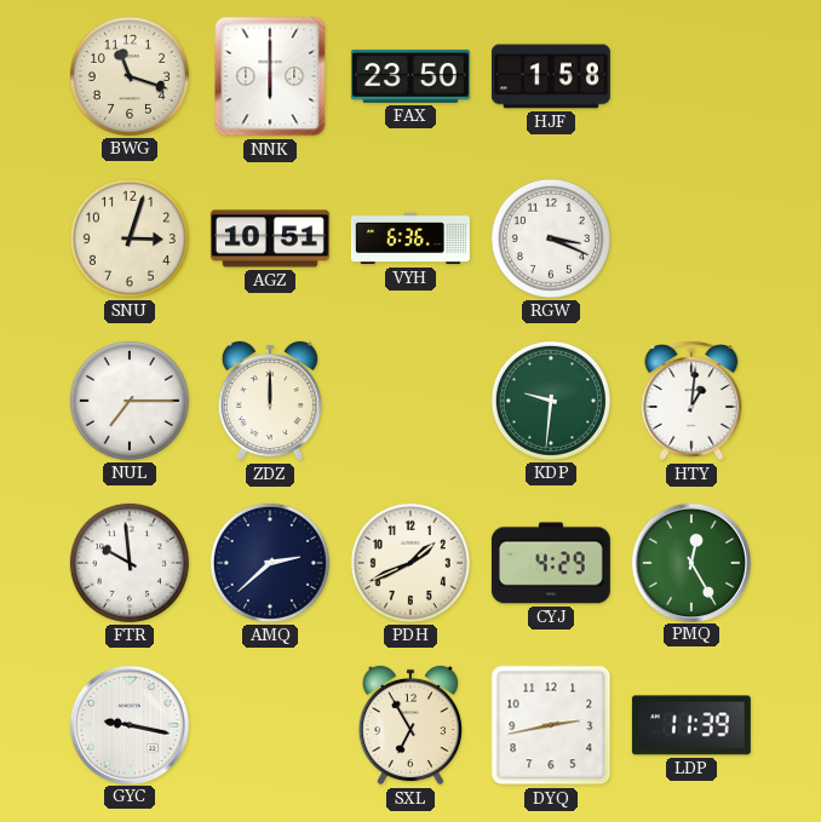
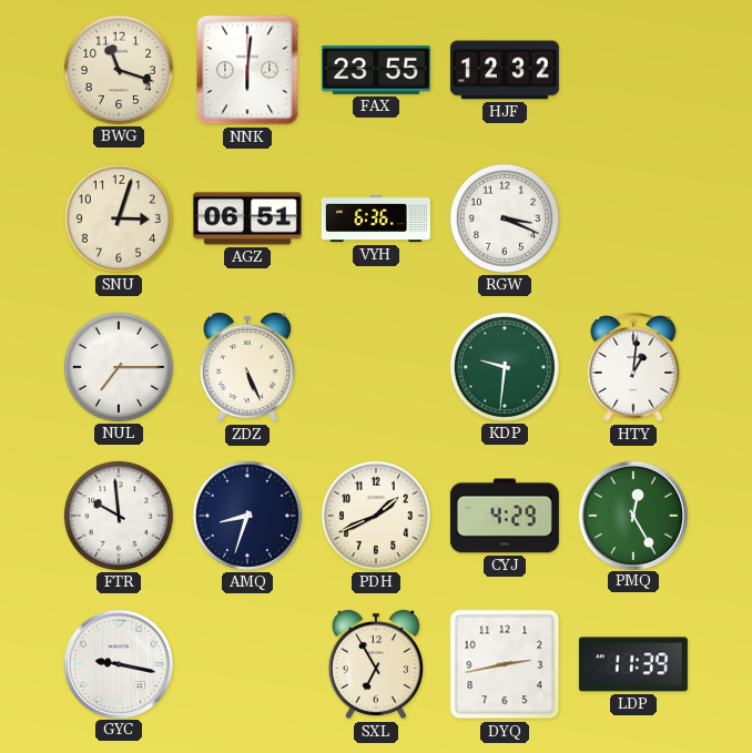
NNK: 6:00 -> 6:01 (247, 70)
FAX: 23:50 -> 23:55 (376, 70)
HJF: 1:58 -> 12:32 (505, 70)
AGZ: 10:51 -> 06:51 (247, 218)
ZDZ: 12:00 -> 5:26 (247, 367)
AMQ: 2:38 -> 8:33 (247, 516)
